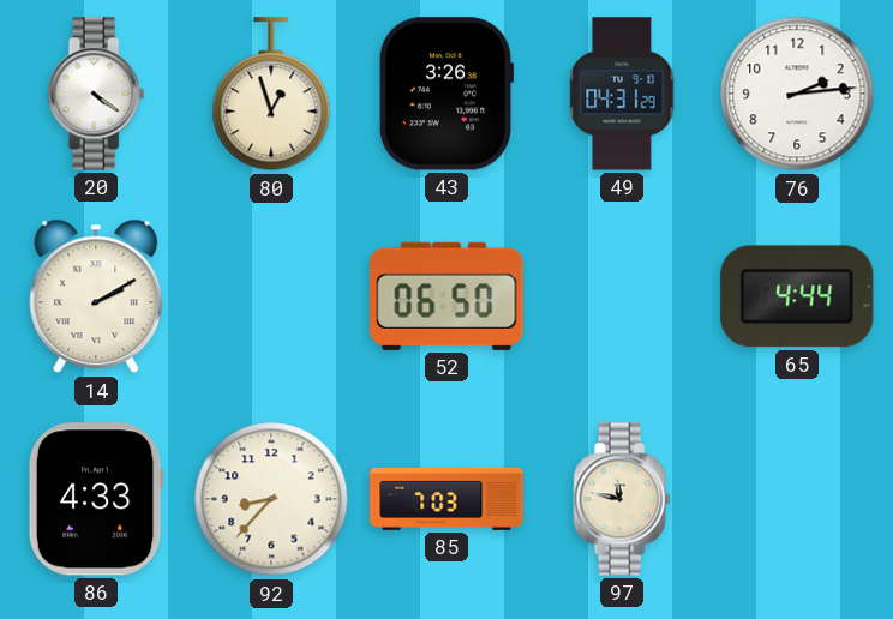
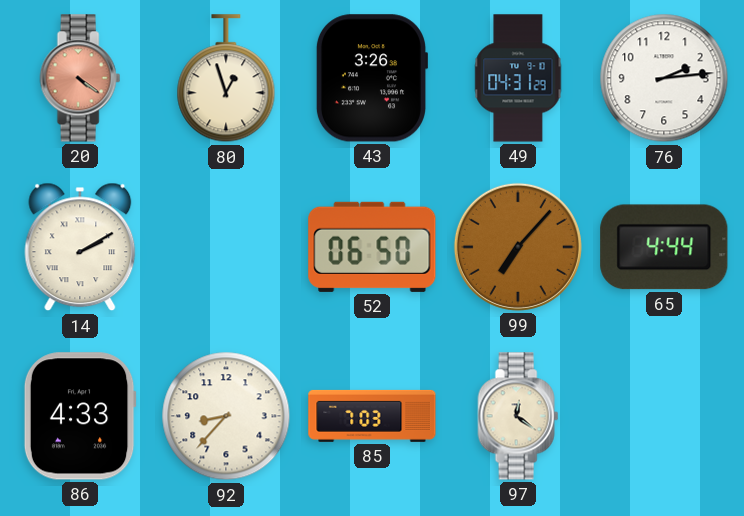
20 dial: white -> salmon (80, 78)
99: none -> 7:07 (518, 247)
97: 11:47 -> 12:21 (518, 416)
